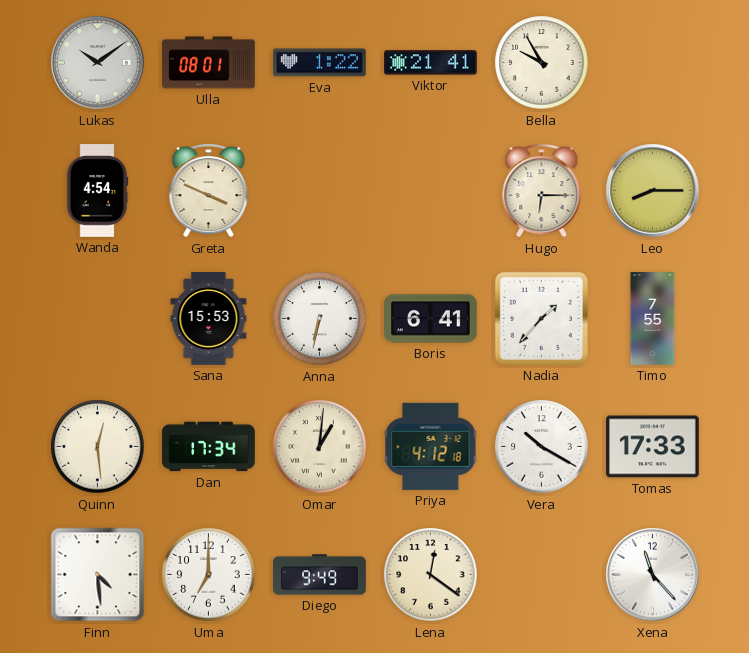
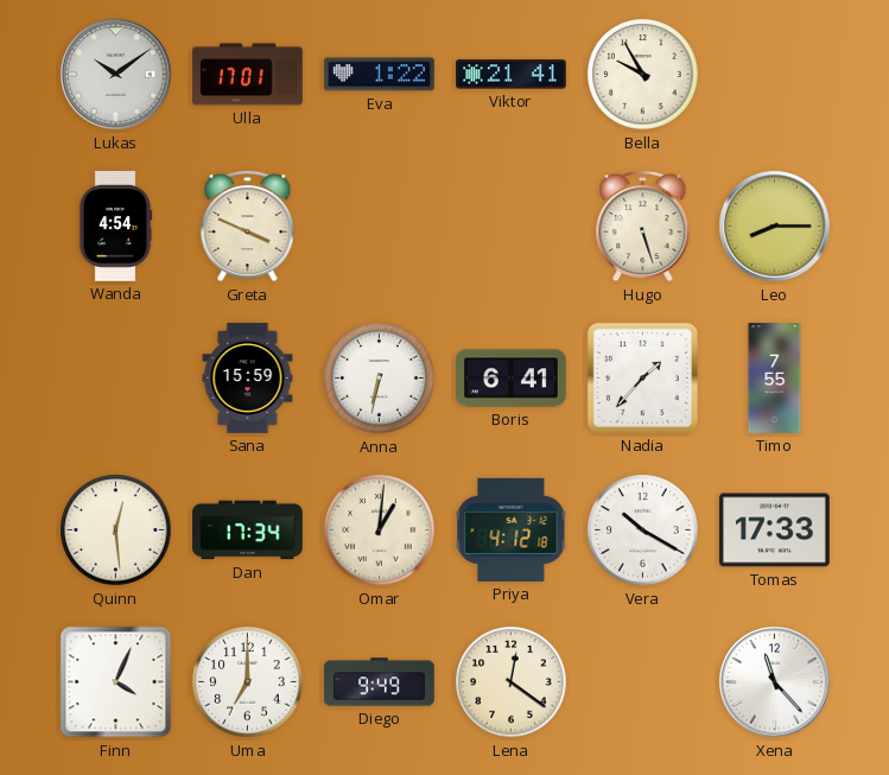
Ulla: 08:01 -> 17:01 (248, 75)
Hugo: 6:15 -> 5:27 (643, 227)
Sana: 15:53 -> 15:59 (248, 379)
Finn: 4:29 -> 4:04 (116, 682)
